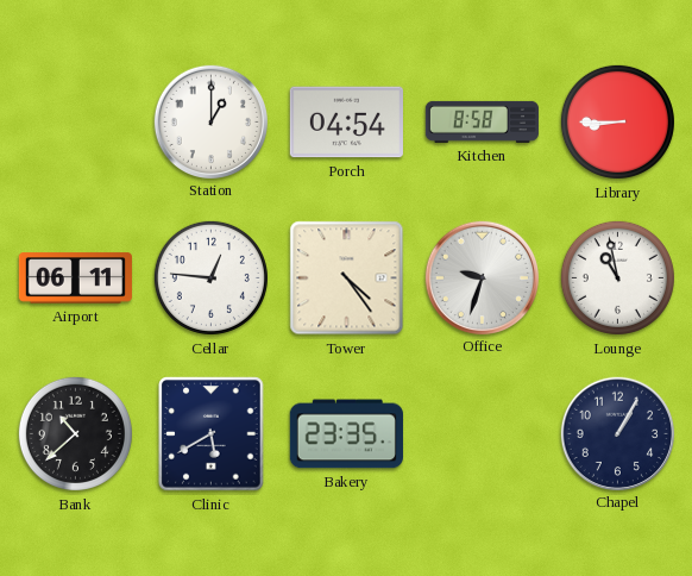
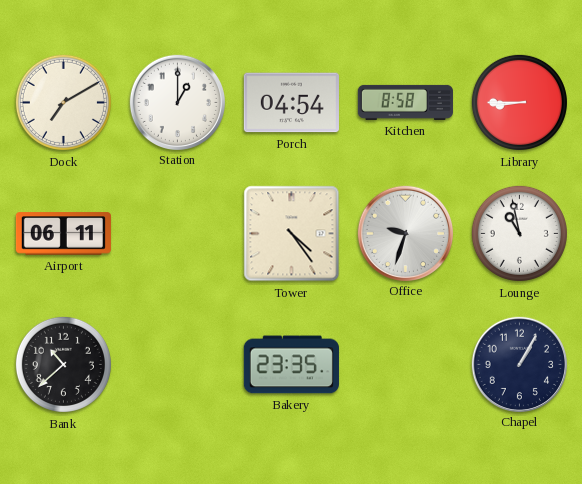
Dock: none -> 7:10 (63, 102)
Cellar: 12:46 -> none (210, 277)
Clinic: 5:40 -> none (212, 434)
